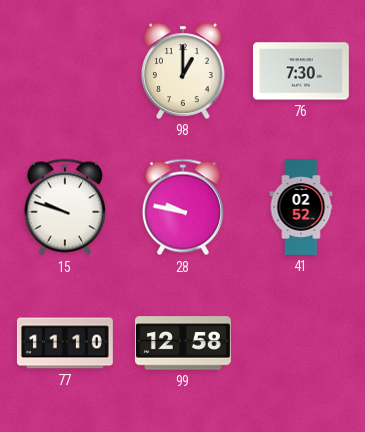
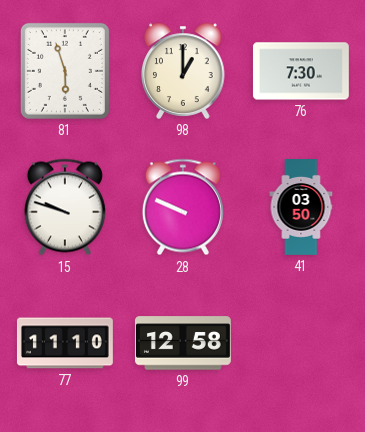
81: none -> 5:57 (65, 71)
28: 9:47 -> 9:49 (183, 207)
41: 02:52 -> 03:50 (301, 208)
